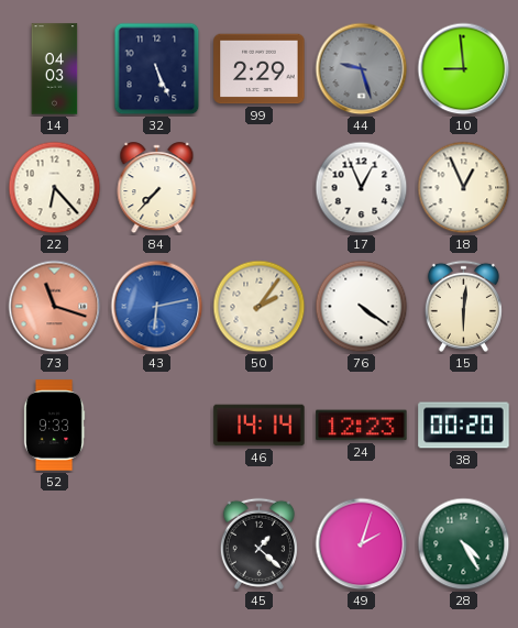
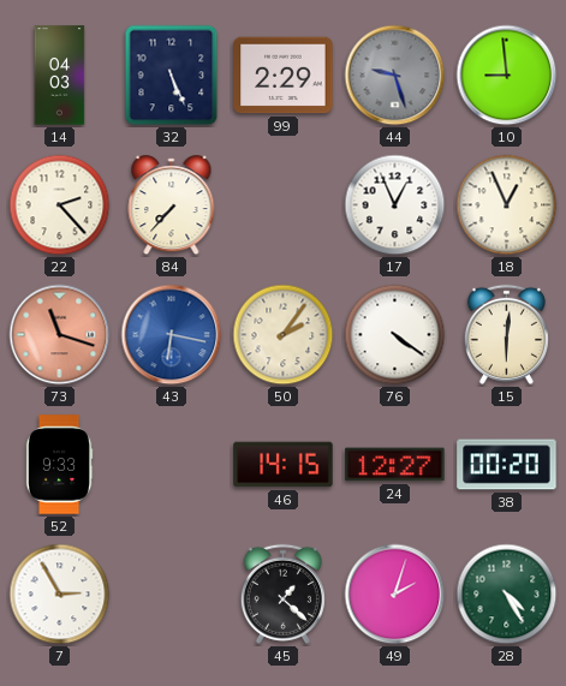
22: 6:23 -> 2:23 (60, 205)
43: 6:13 -> 6:17 (172, 335)
46: 14:14 -> 14:15 (284, 465)
24: 12:23 -> 12:27 (395, 465)
7: none -> 2:55 (60, 595)
